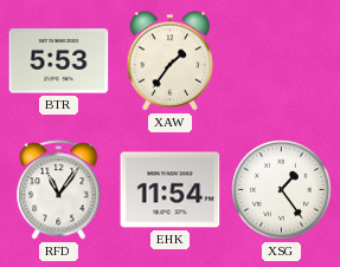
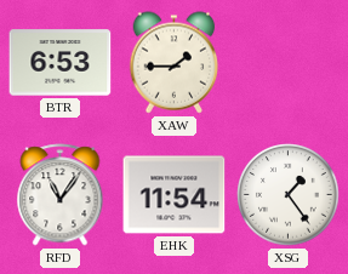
BTR: 5:53 -> 6:53 (61, 63)
XAW: 1:36 -> 1:45 (175, 63)
